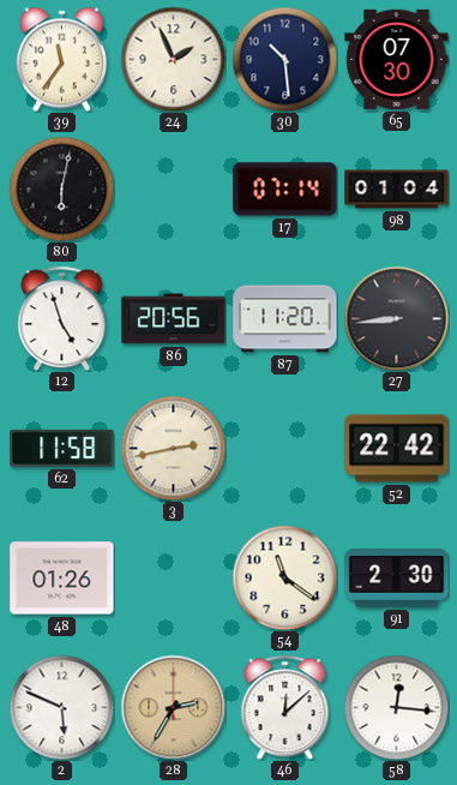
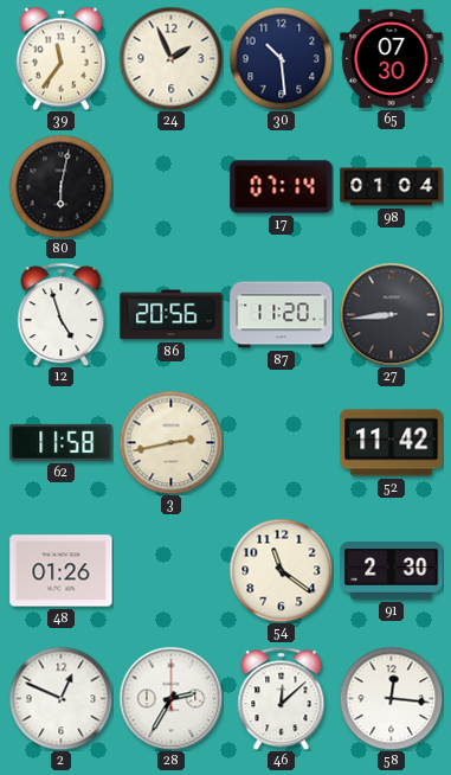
52: 22:42 -> 11:42 (392, 443)
2: 5:49 -> 12:49 (60, 698)
28 dial: champagne -> white (170, 698)
